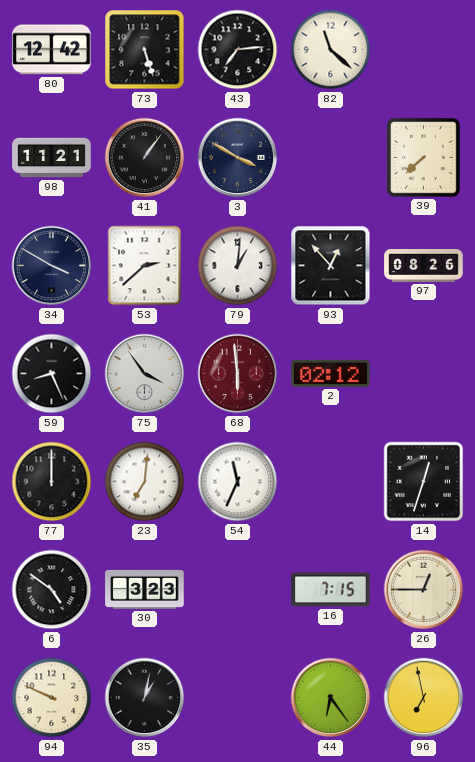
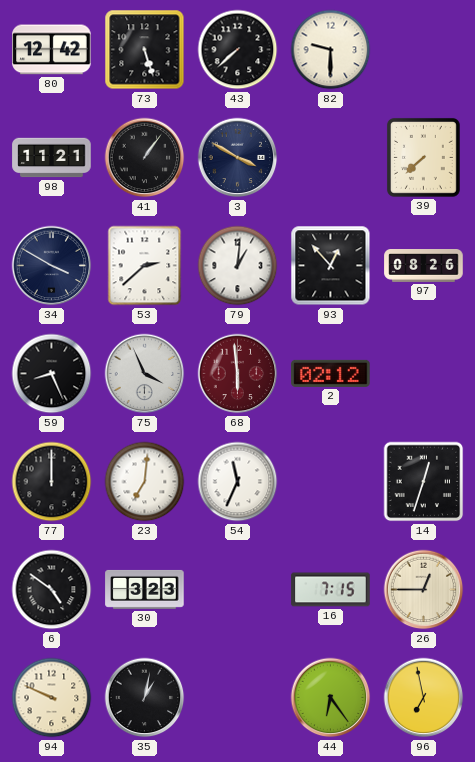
43: 7:14 -> 7:38 (238, 50)
82: 11:22 -> 9:30 (331, 50)
75: 3:54 -> 3:56 (145, 374)
